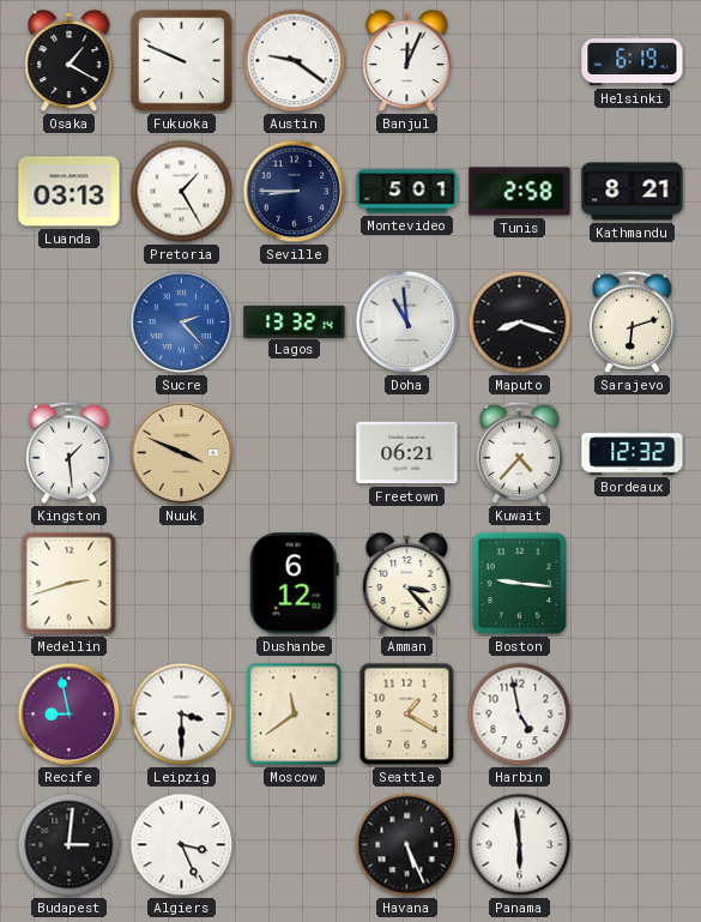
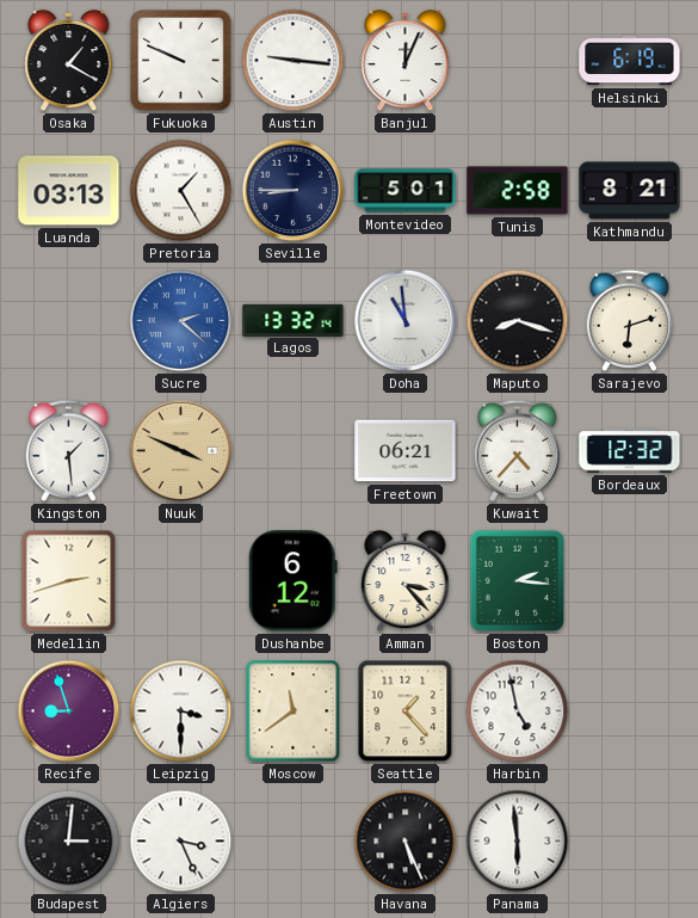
Austin: 9:21 -> 9:16 (294, 61)
Sucre: 2:23 -> 2:22 (181, 321)
Boston: 9:16 -> 2:16 (517, 581)
Recife: 8:58 -> 8:57 (69, 711)
Seattle: 1:20 -> 1:23 (406, 711)
